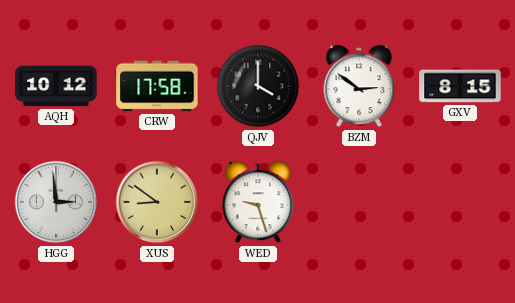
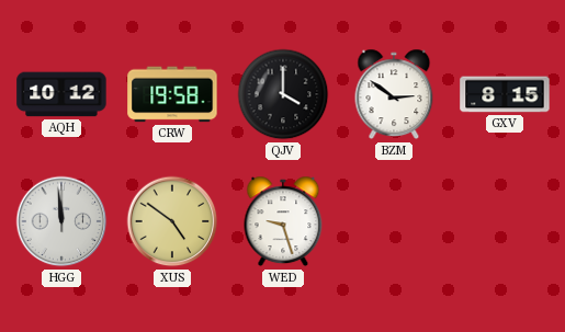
CRW: 17:58 -> 19:58 (172, 94)
HGG: 2:59 -> 11:59 (61, 221)
XUS: 8:51 -> 4:51 (172, 221)
